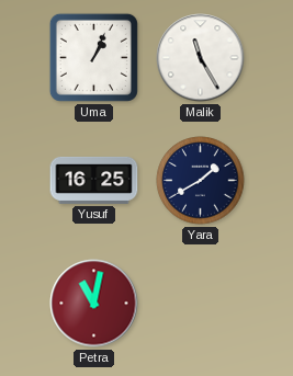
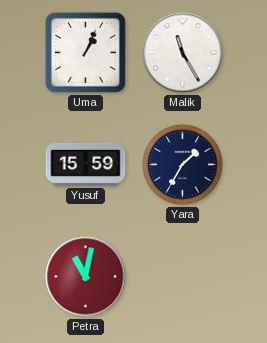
Yusuf: 16:25 -> 15:59 (86, 164)
Yara: 1:40 -> 1:35 (183, 165)
